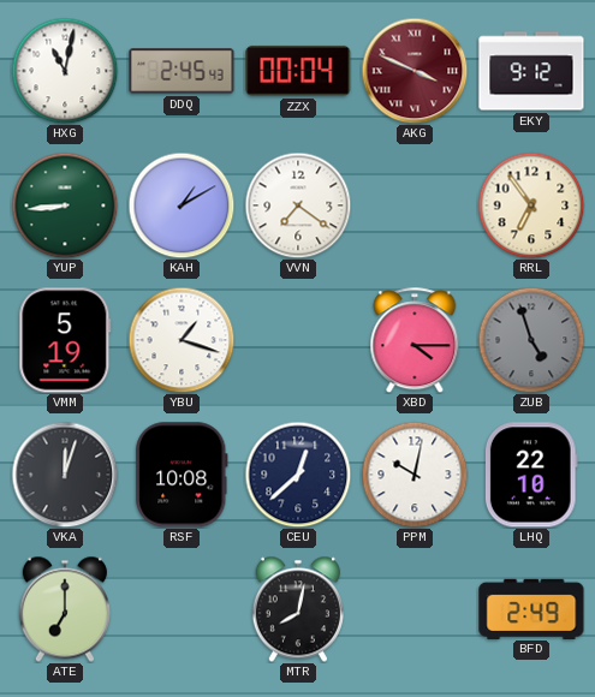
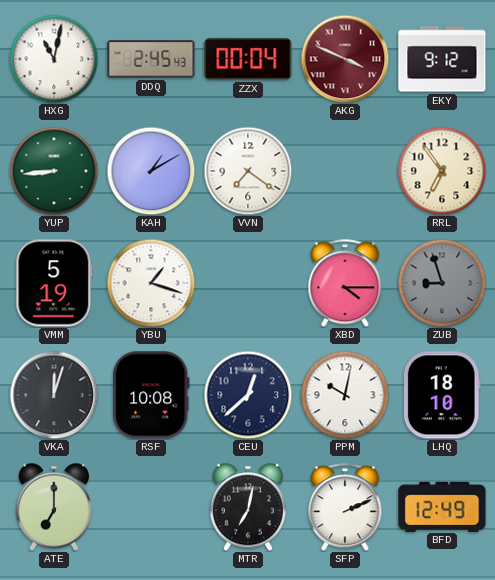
ZUB: 4:57 -> 8:57 (442, 283)
LHQ: 22:10 -> 18:10 (442, 395)
MTR: 8:02 -> 7:02 (248, 507)
SFP: none -> 2:11 (345, 507)
BFD: 2:49 -> 12:49 (442, 506)
